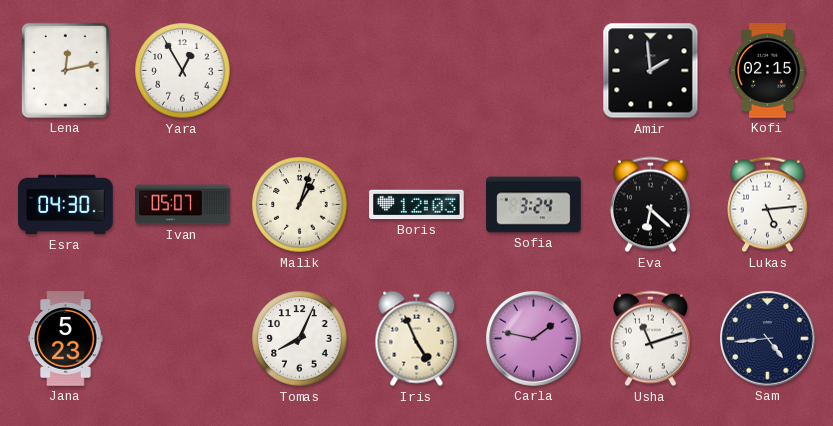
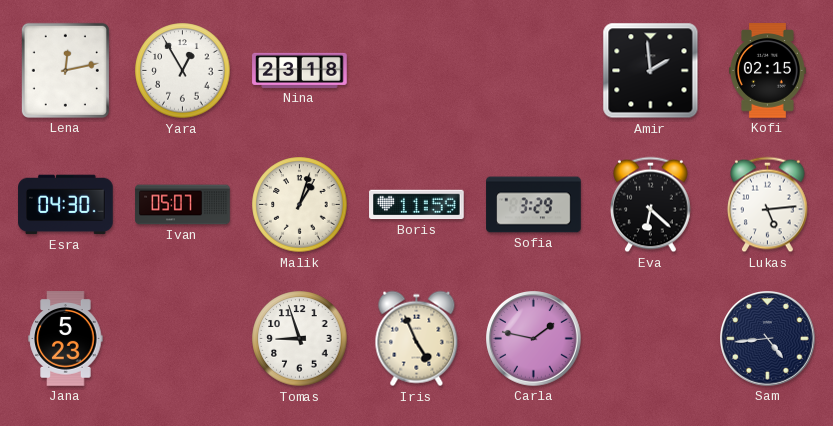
Nina: none -> 23:18 (300, 70)
Boris: 12:03 -> 11:59 (417, 205)
Sofia: 3:24 -> 3:29 (534, 205)
Tomas: 8:04 -> 8:57 (300, 339)
Usha: 11:12 -> none (651, 339)
